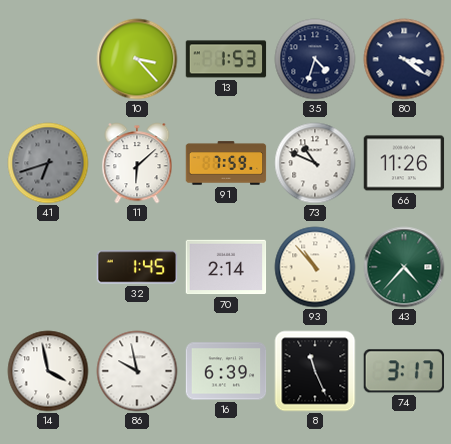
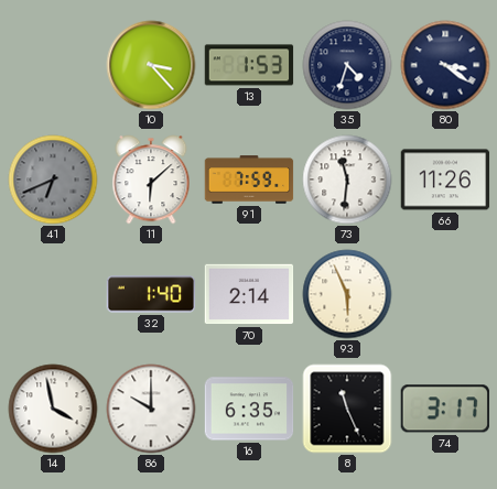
41: 6:42 -> 6:41 (53, 180)
73: 10:49 -> 11:31 (347, 180)
32: 1:45 -> 1:40 (151, 294)
93: 10:53 -> 5:56 (347, 294)
43: 4:37 -> none (404, 267)
86: 9:58 -> 10:00 (151, 409)
16: 6:39 -> 6:35 (249, 409)
